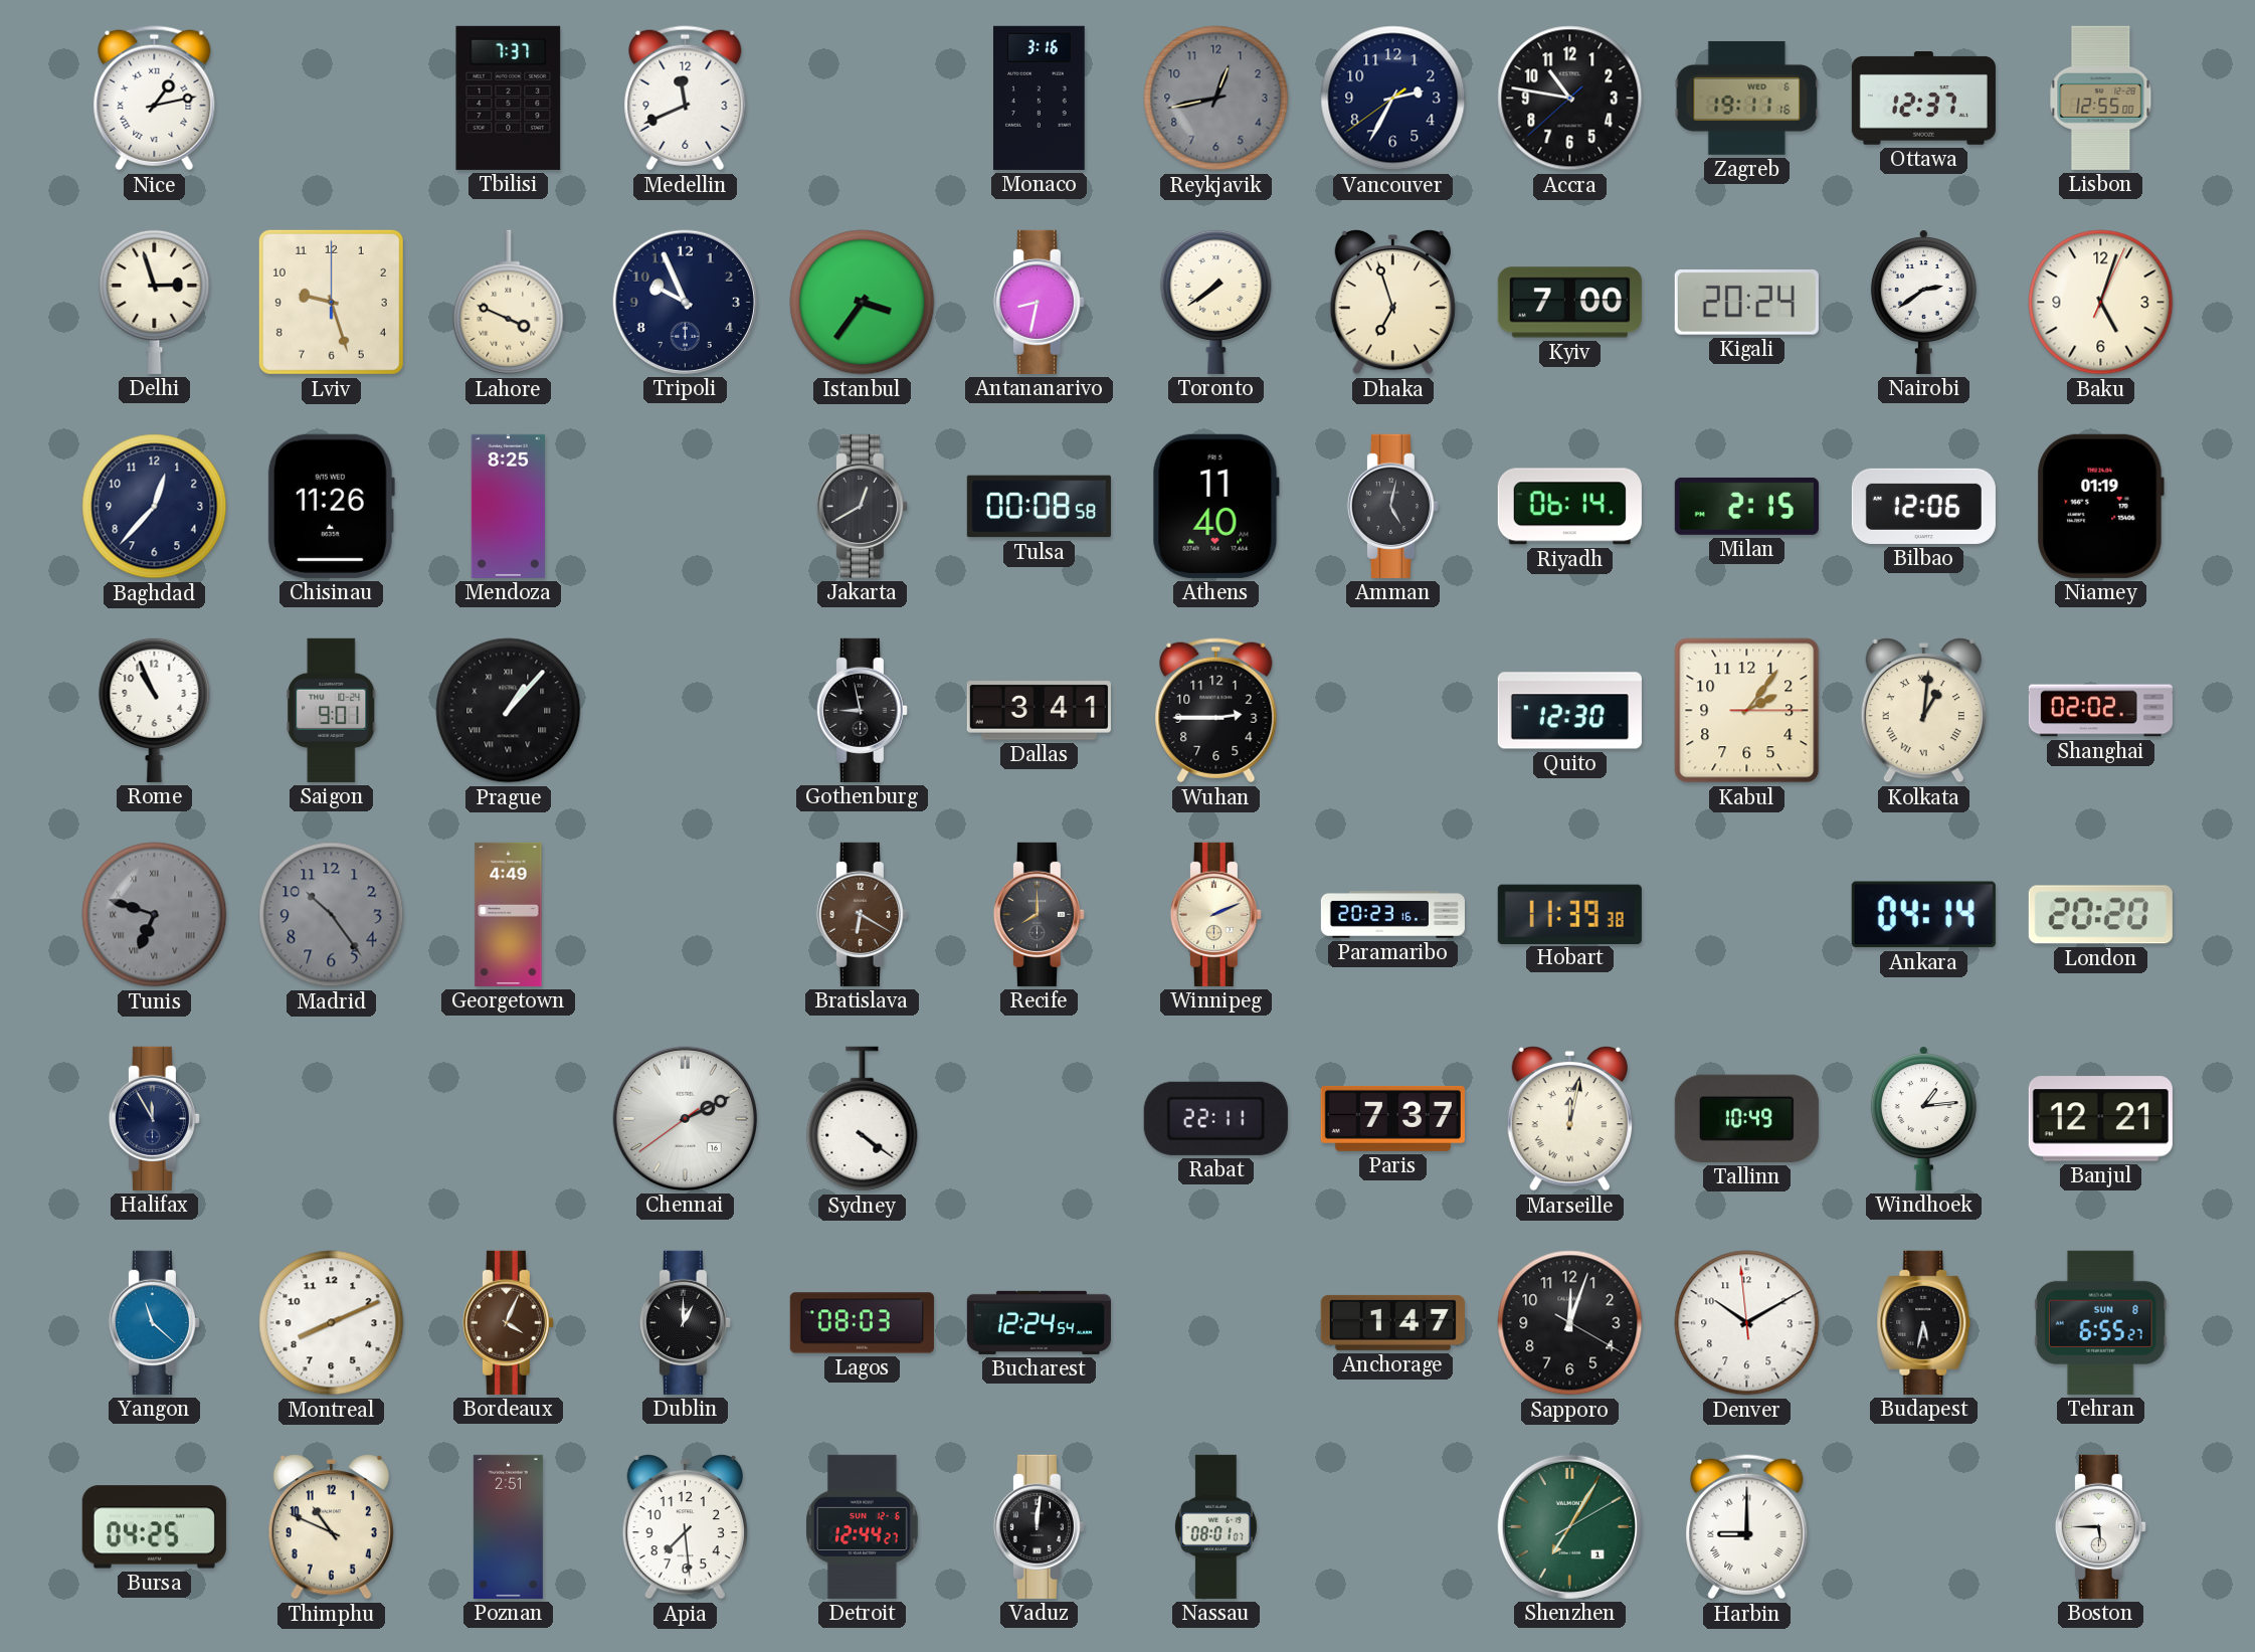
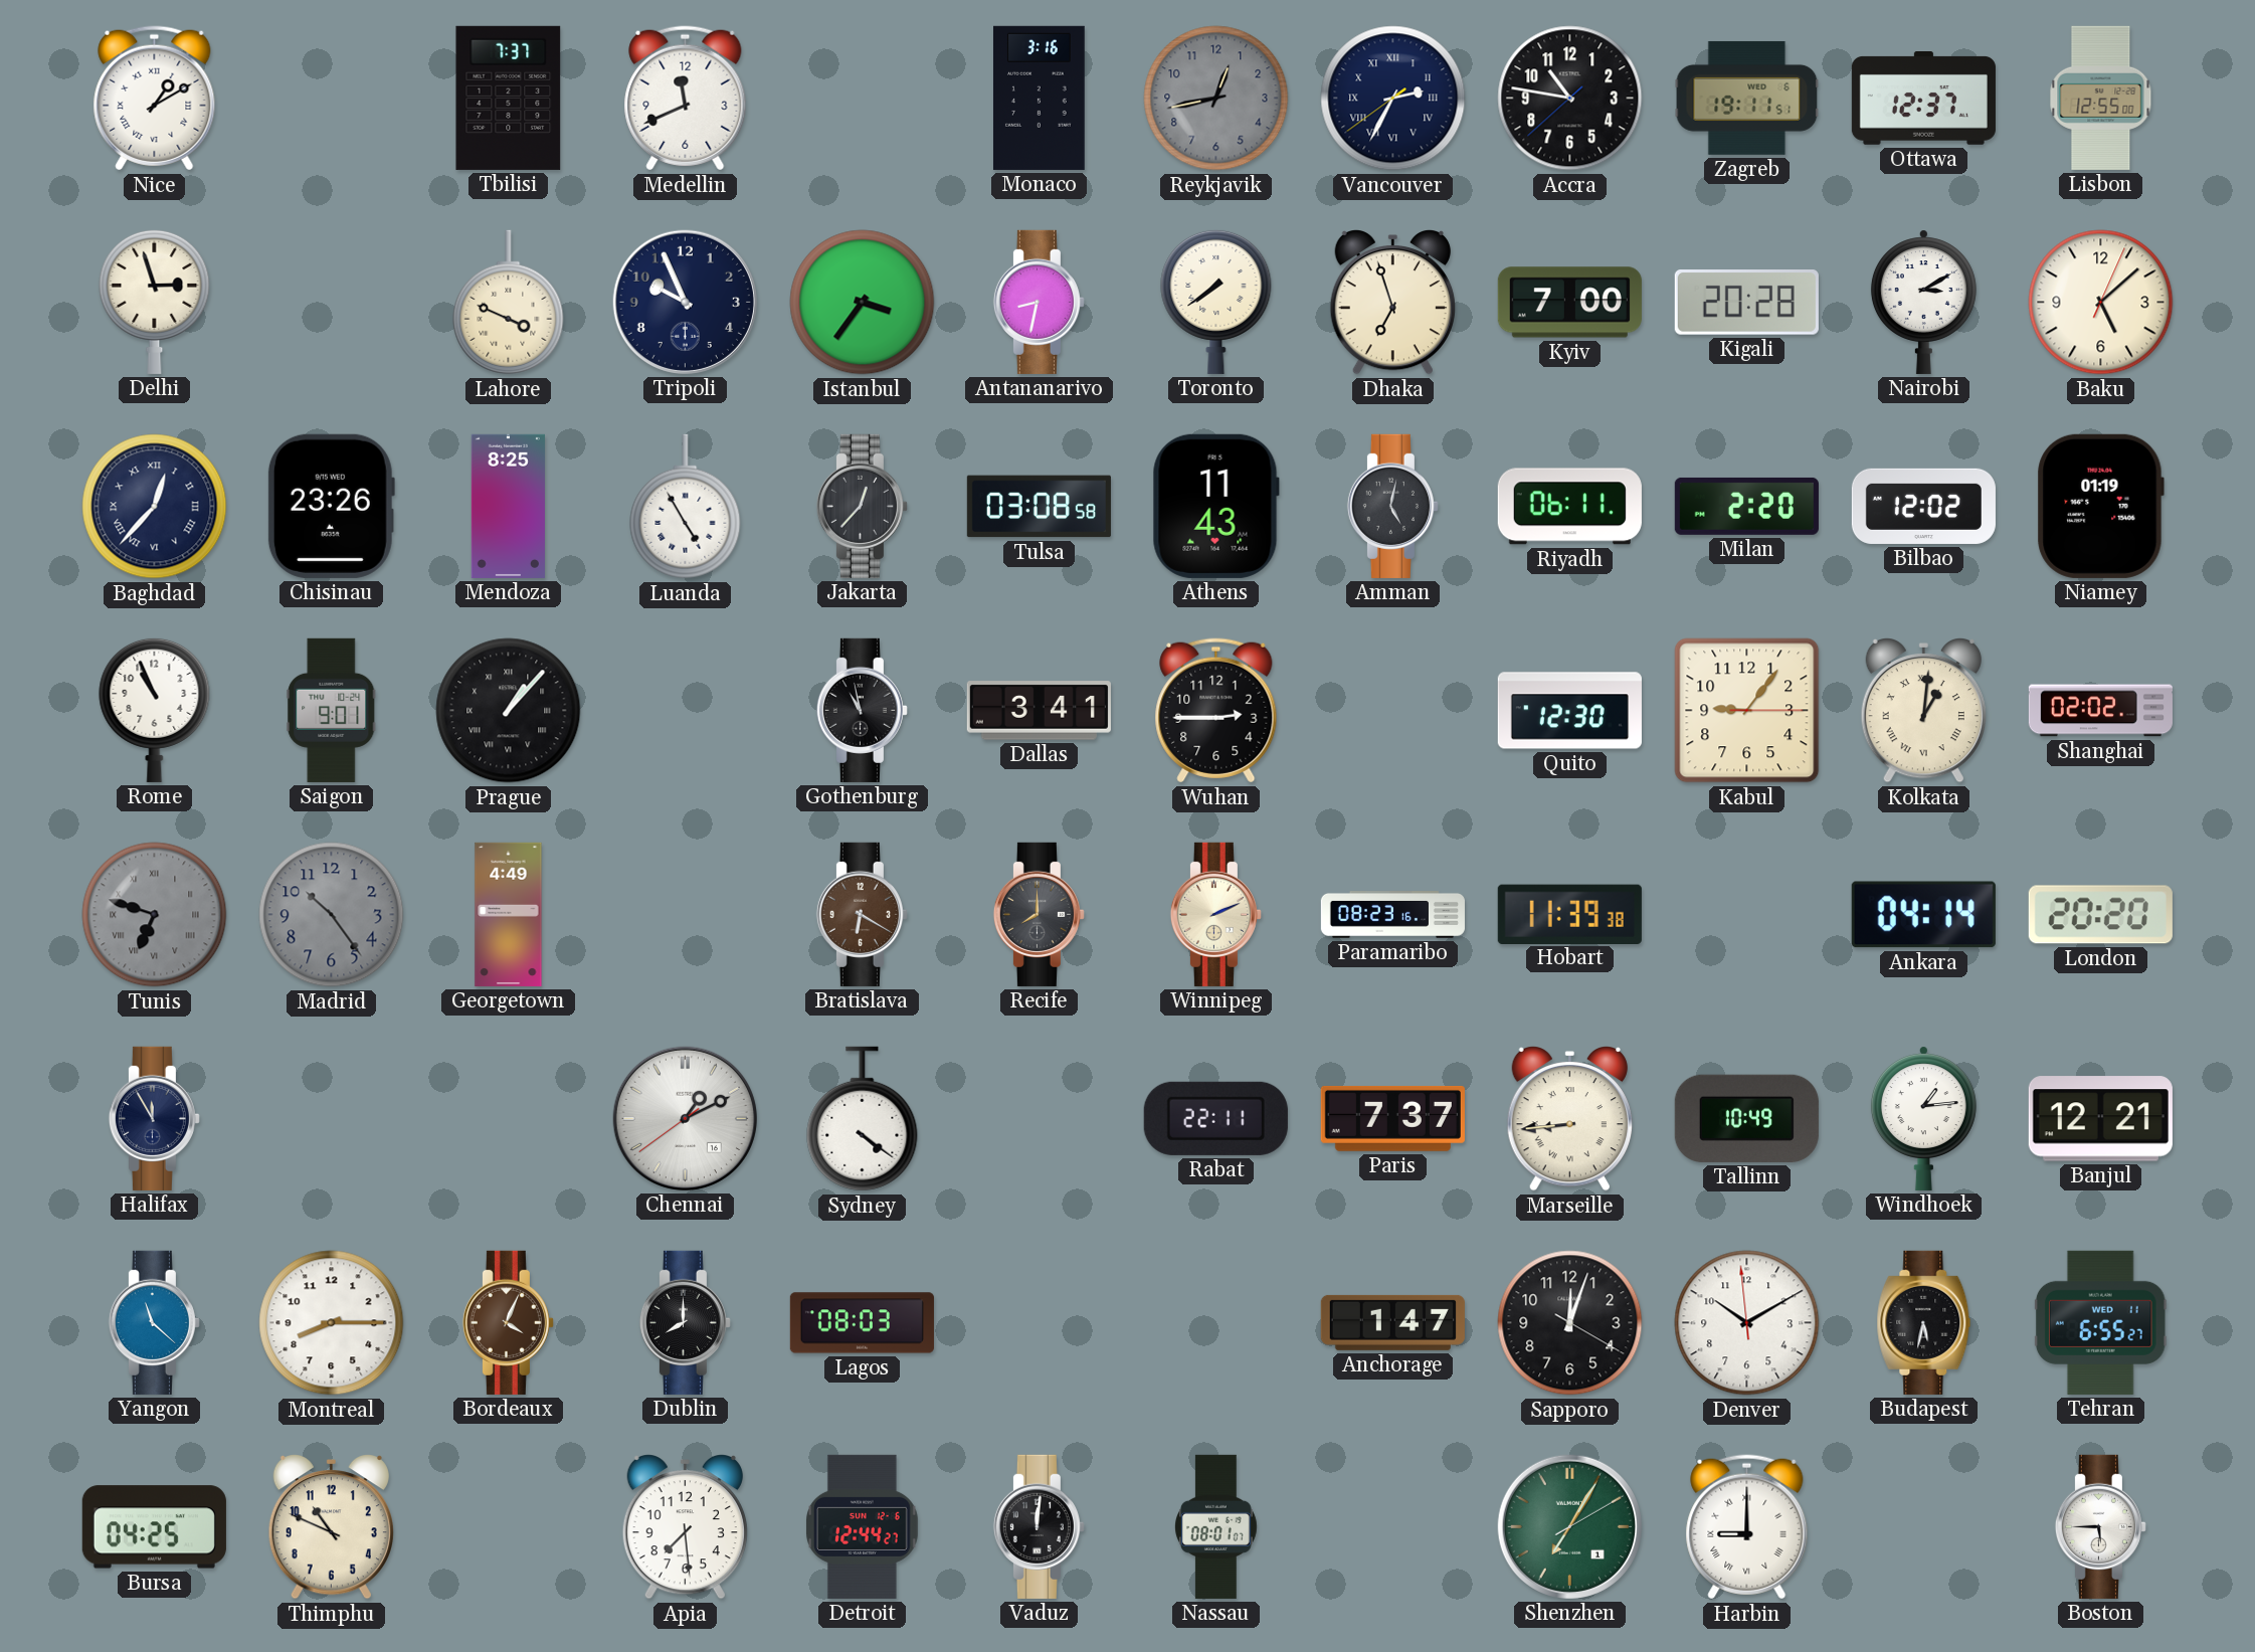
Nice: 1:13 -> 1:10 (155, 99)
Vancouver numerals: Arabic -> Roman (1393, 99)
Zagreb: 19:11:16 -> 19:11:51 (1747, 98)
Lviv: 9:27 -> none (331, 302)
Kigali: 20:24 -> 20:28 (1746, 303)
Nairobi: 2:39 -> 3:10 (1923, 302)
Baku: 5:03 -> 5:08 (2101, 303)
Baghdad numerals: Arabic -> Roman (155, 507)
Chisinau: 11:26 -> 23:26 (331, 506)
Luanda: none -> 4:55 (686, 507)
Jakarta: 12:40 -> 12:37 (862, 506)
Tulsa: 00:08 -> 03:08 (1039, 507)
Athens: 11:40 -> 11:43 (1215, 506)
Riyadh: 06:14 -> 06:11 (1569, 507)
Milan: 2:15 -> 2:20 (1746, 506)
Bilbao: 12:06 -> 12:02 (1923, 506)
Gothenburg: 8:58 -> 10:58 (862, 710)
Kabul: 2:06 -> 9:06 (1747, 711)
Paramaribo: 20:23 -> 08:23 (1392, 915)
Chennai: 2:10 -> 1:10 (685, 1118)
Marseille: 12:02 -> 8:44 (1569, 1118)
Montreal: 8:11 -> 8:15 (332, 1323)
Dublin: 1:00 -> 8:00 (685, 1322)
Bucharest: 12:24 -> none (1039, 1322)
Tehran date: SUN 8 -> WED 11 (2100, 1322)
Poznan: 2:51 -> none (508, 1526)
